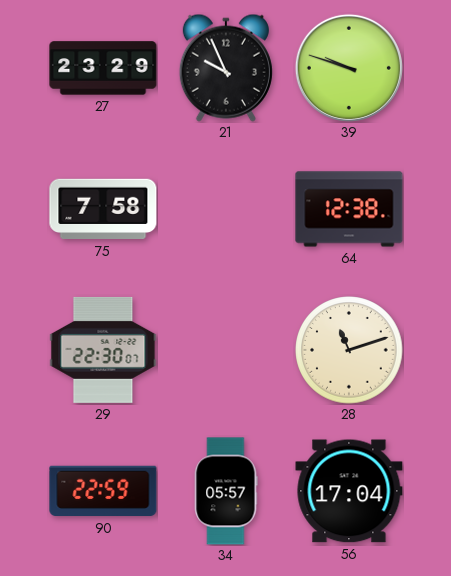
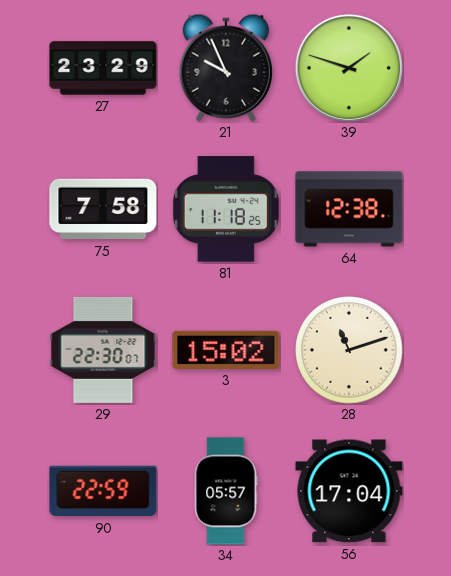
39: 9:48 -> 1:48 (349, 68)
81: none -> 11:18 (226, 209)
3: none -> 15:02 (226, 350)
